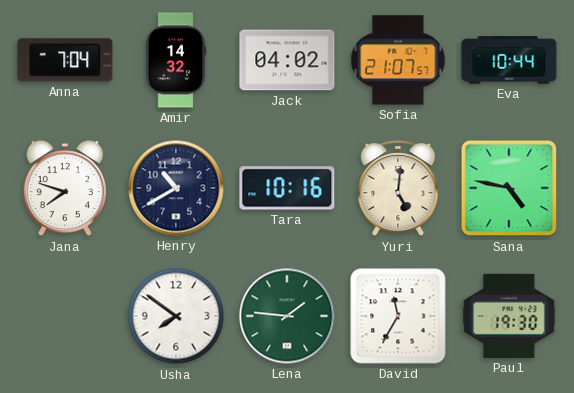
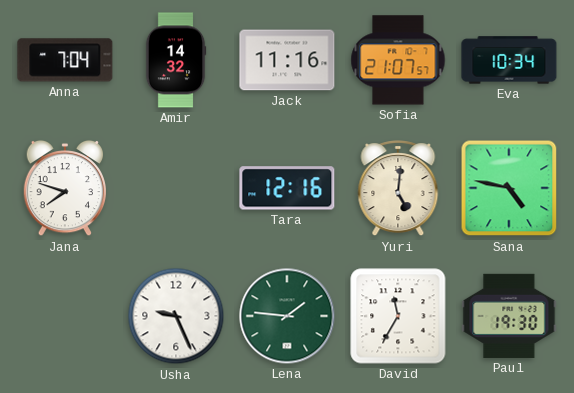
Jack: 04:02 -> 11:16 (287, 60)
Eva: 10:44 -> 10:34 (509, 60)
Henry: 10:40 -> none (176, 188)
Tara: 10:16 -> 12:16 (287, 188)
Usha: 7:51 -> 9:26 (176, 316)
